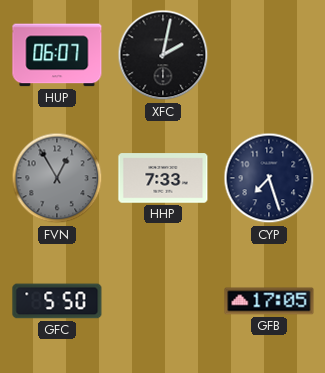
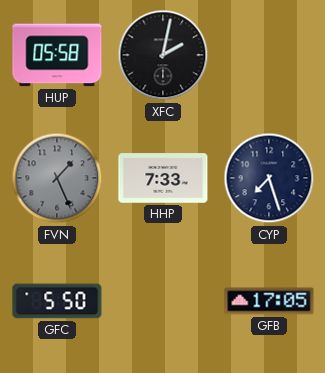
HUP: 06:07 -> 05:58 (57, 55)
FVN: 12:55 -> 1:26 (57, 178)
